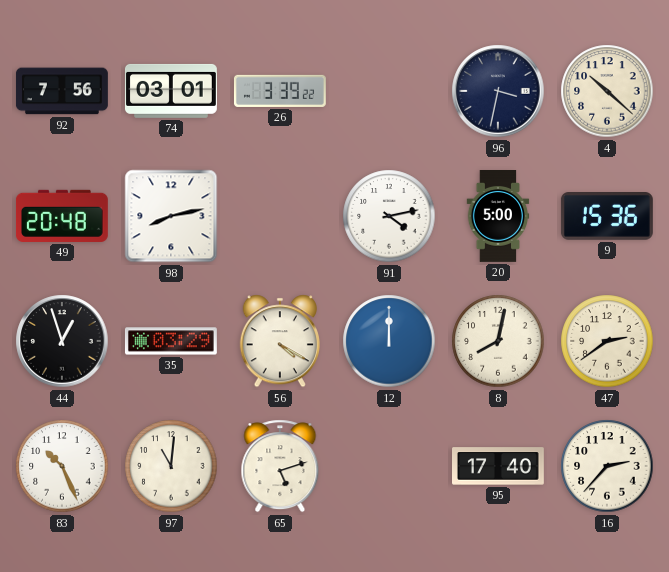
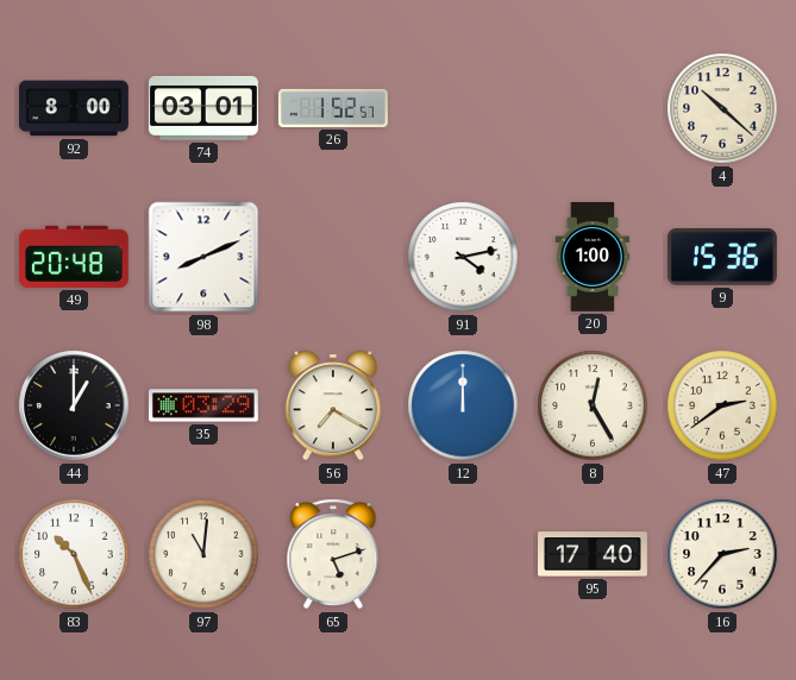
92: 7:56 -> 8:00 (74, 108)
26: 3:39 -> 1:52 (333, 108)
96: 3:32 -> none (498, 91)
98: 8:13 -> 8:11 (203, 257)
20: 5:00 -> 1:00 (593, 258)
44: 12:57 -> 1:00 (74, 405)
56: 4:20 -> 7:20 (333, 405)
8: 8:02 -> 12:25 (593, 405)
